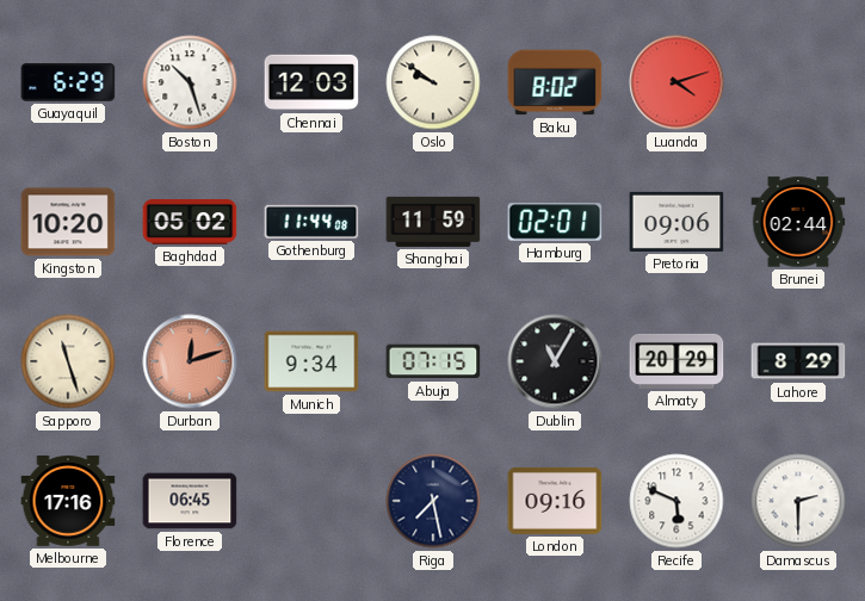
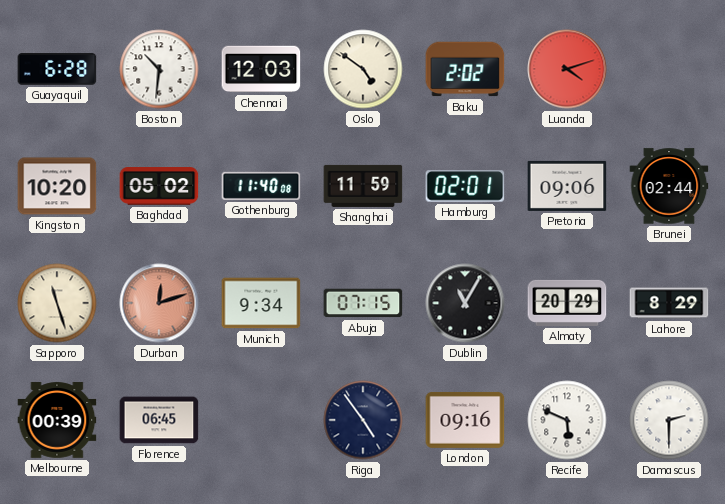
Guayaquil: 6:29 -> 6:28 (57, 69)
Boston: 10:27 -> 10:31 (159, 69)
Oslo: 9:51 -> 4:51 (363, 69)
Baku: 8:02 -> 2:02 (465, 69)
Gothenburg: 11:44 -> 11:40 (261, 186)
Melbourne: 17:16 -> 00:39 (57, 420)
Riga: 7:28 -> 4:54 (363, 420)
